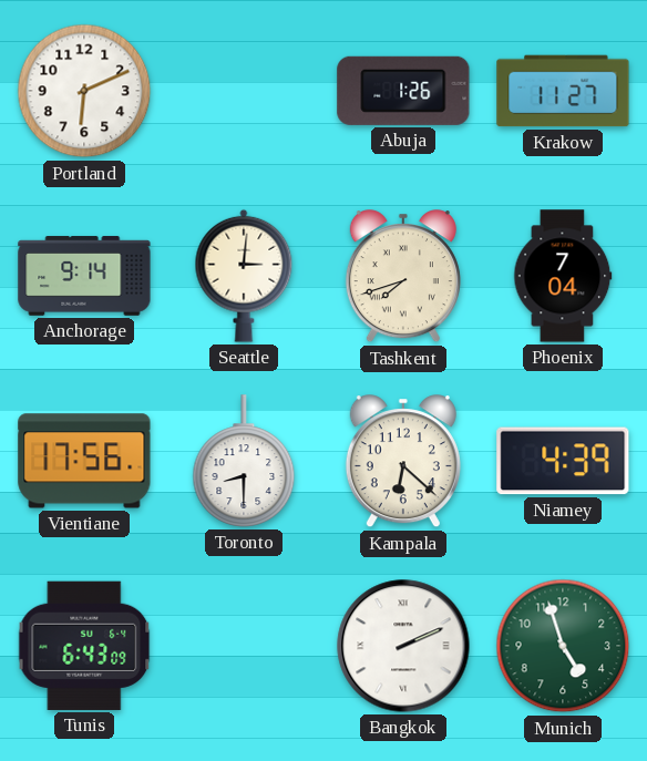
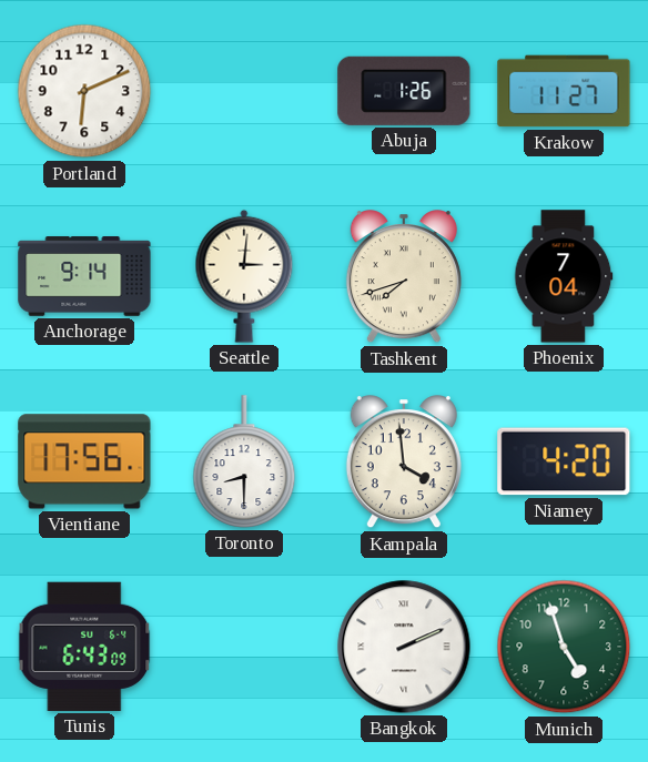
Kampala: 6:22 -> 3:59 (404, 463)
Niamey: 4:39 -> 4:20 (564, 461)
